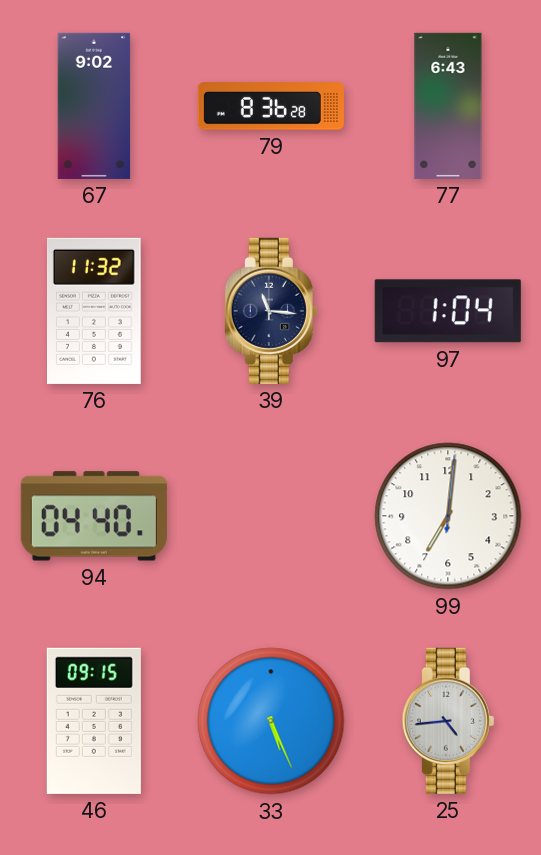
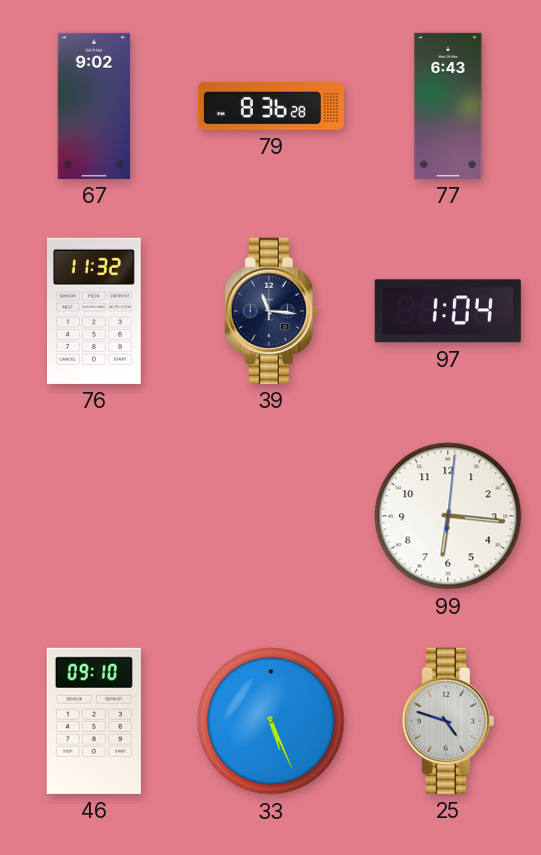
94: 04:40 -> none (94, 516)
99: 7:01 -> 6:16 (448, 516)
46: 09:15 -> 09:10 (94, 721)
25: 4:44 -> 4:48 (448, 721)
